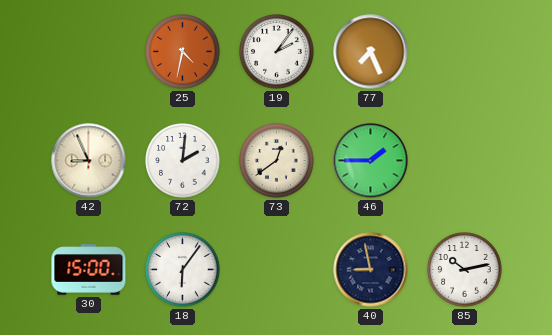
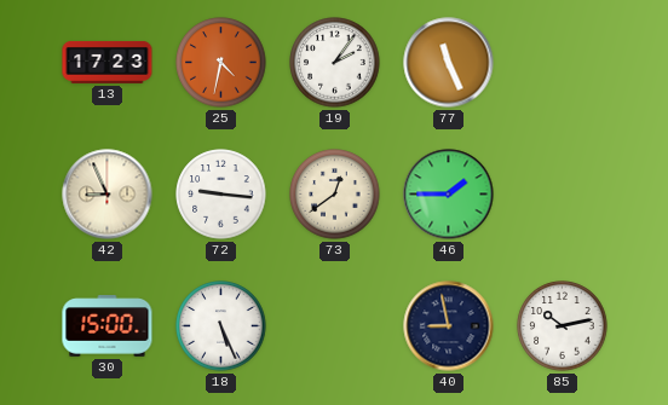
13: none -> 17:23 (108, 63)
77: 7:26 -> 11:26 (449, 63)
72: 2:01 -> 9:16 (221, 195)
18: 6:06 -> 5:26 (221, 326)
